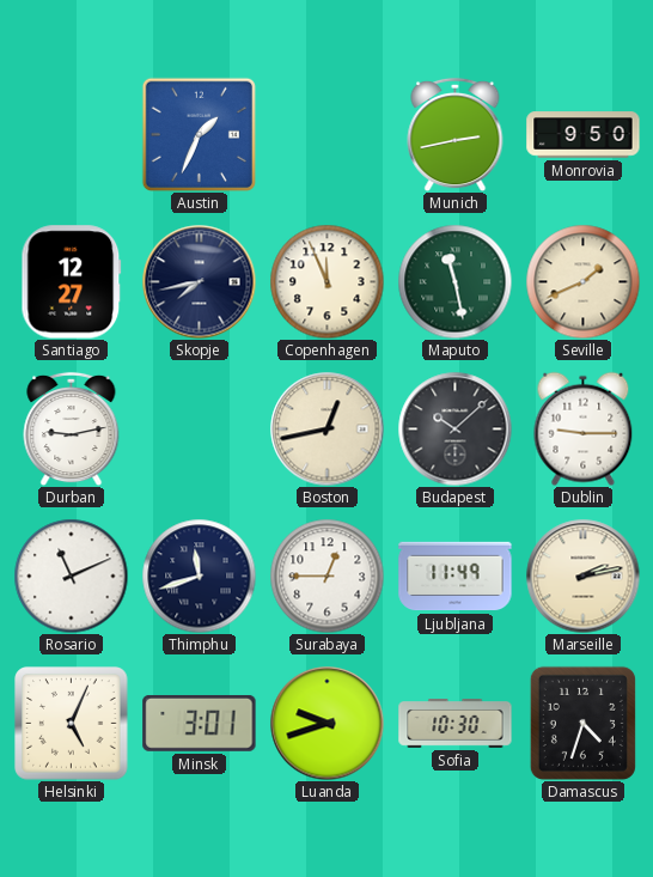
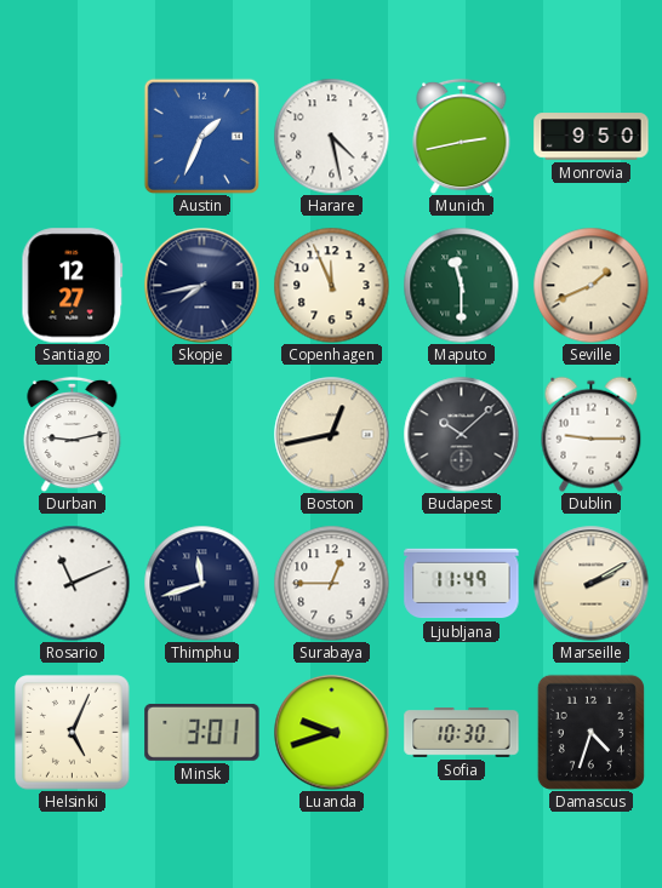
Harare: none -> 4:28 (331, 136)
Maputo: 11:28 -> 11:30 (461, 285)
Marseille: 2:13 -> 2:10 (590, 583)
